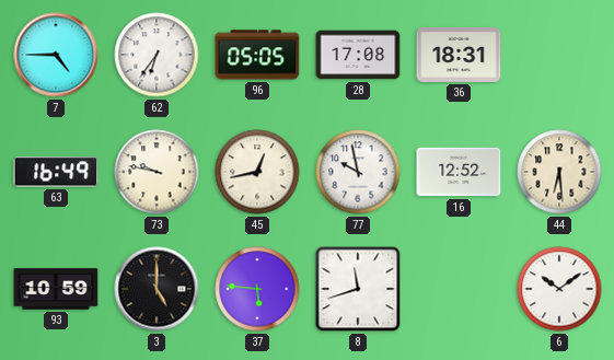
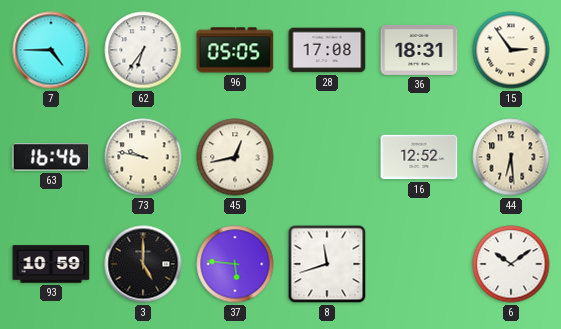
15: none -> 2:54 (511, 50)
63: 16:49 -> 16:46 (51, 157)
77: 9:58 -> none (358, 172)
